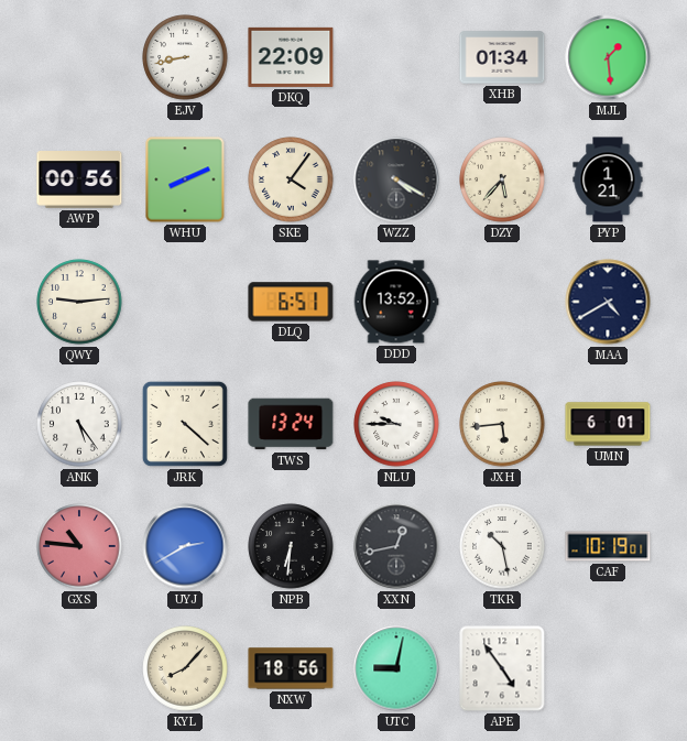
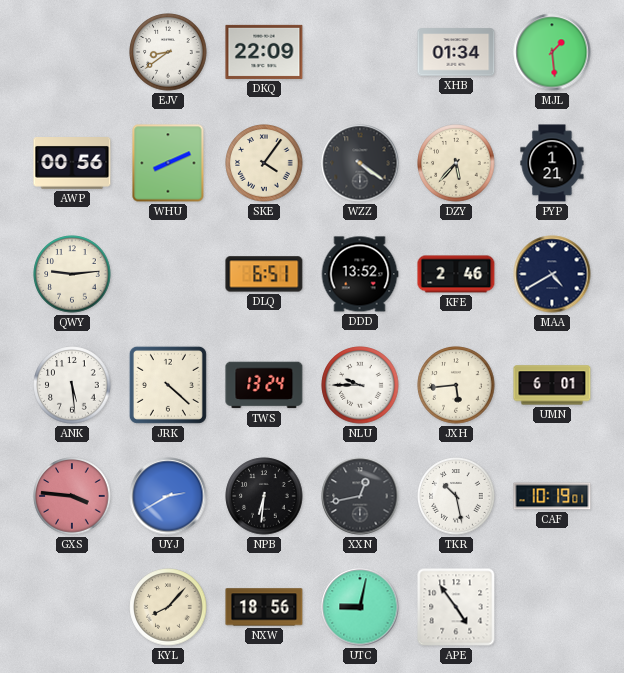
EJV: 8:43 -> 8:39 (168, 52)
WZZ: 4:20 -> 4:21 (360, 163)
KFE: none -> 2:46 (456, 274)
ANK: 5:24 -> 5:29 (72, 385)
GXS: 10:46 -> 3:46 (72, 496)
